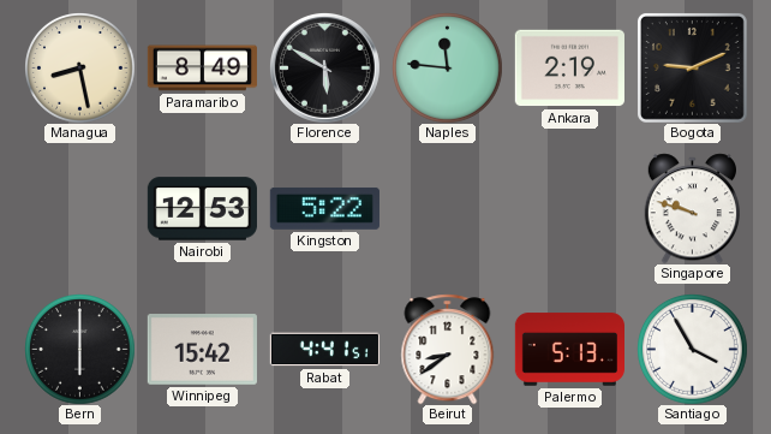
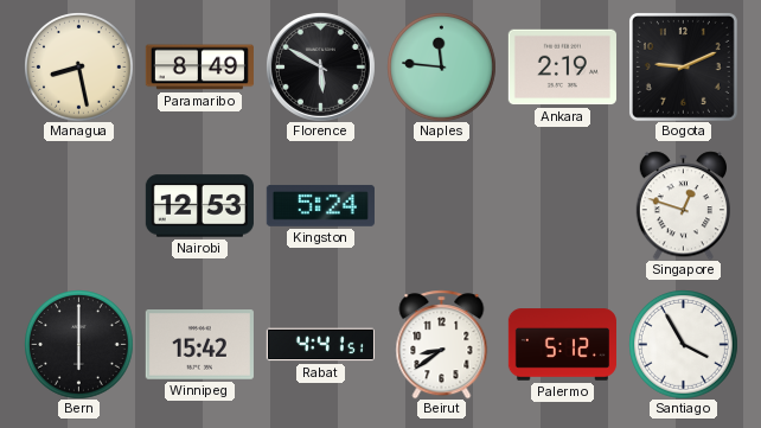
Kingston: 5:22 -> 5:24 (320, 205)
Singapore: 9:48 -> 12:48 (683, 205)
Palermo: 5:13 -> 5:12 (562, 345)
